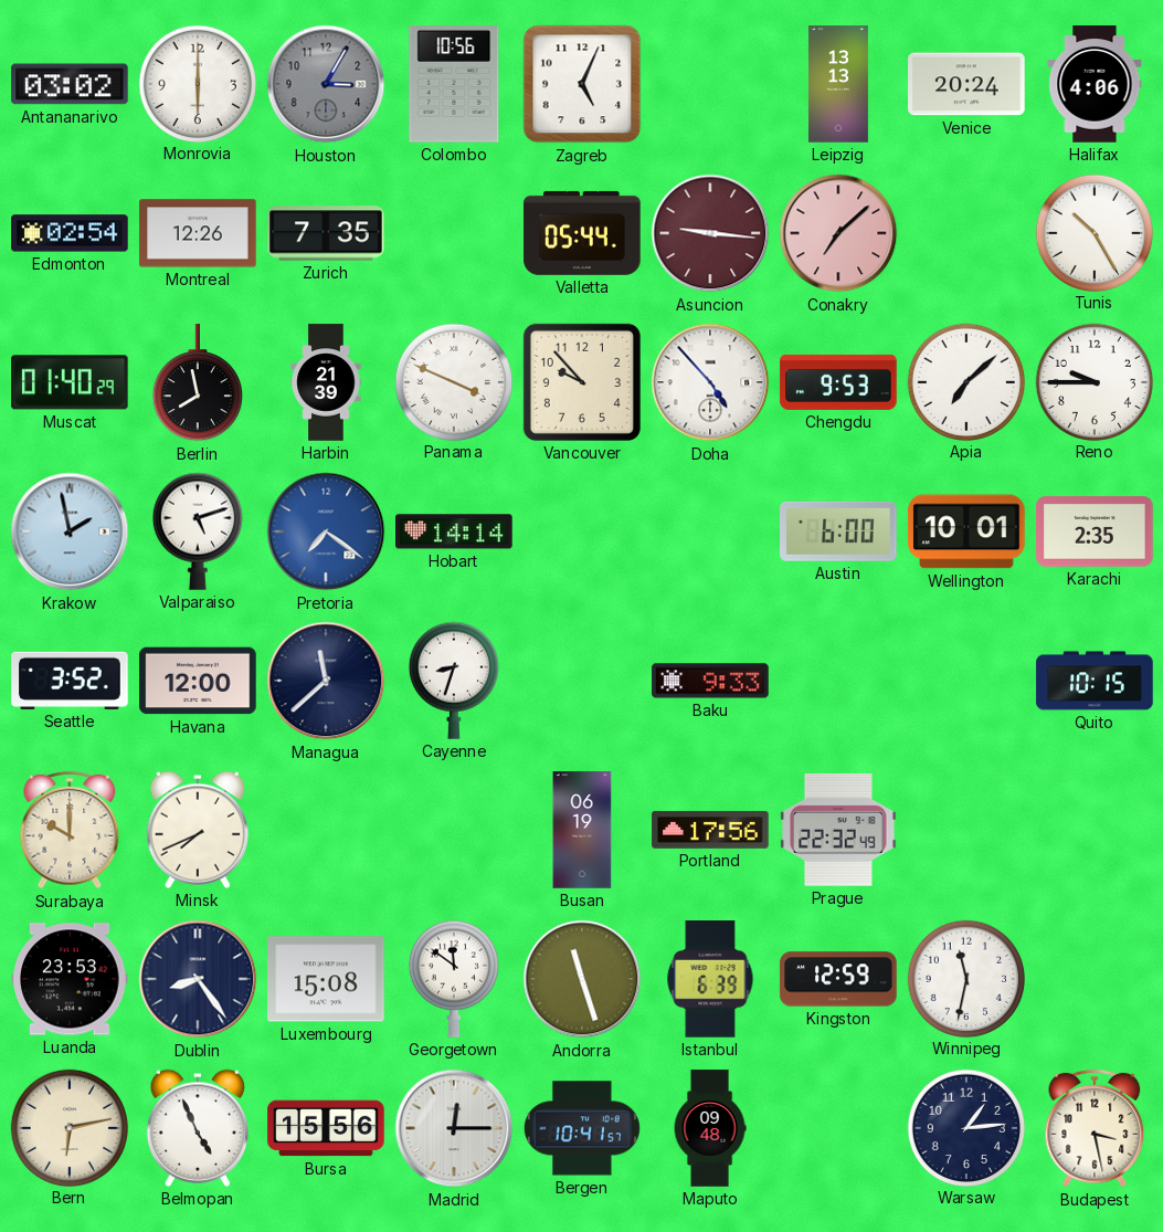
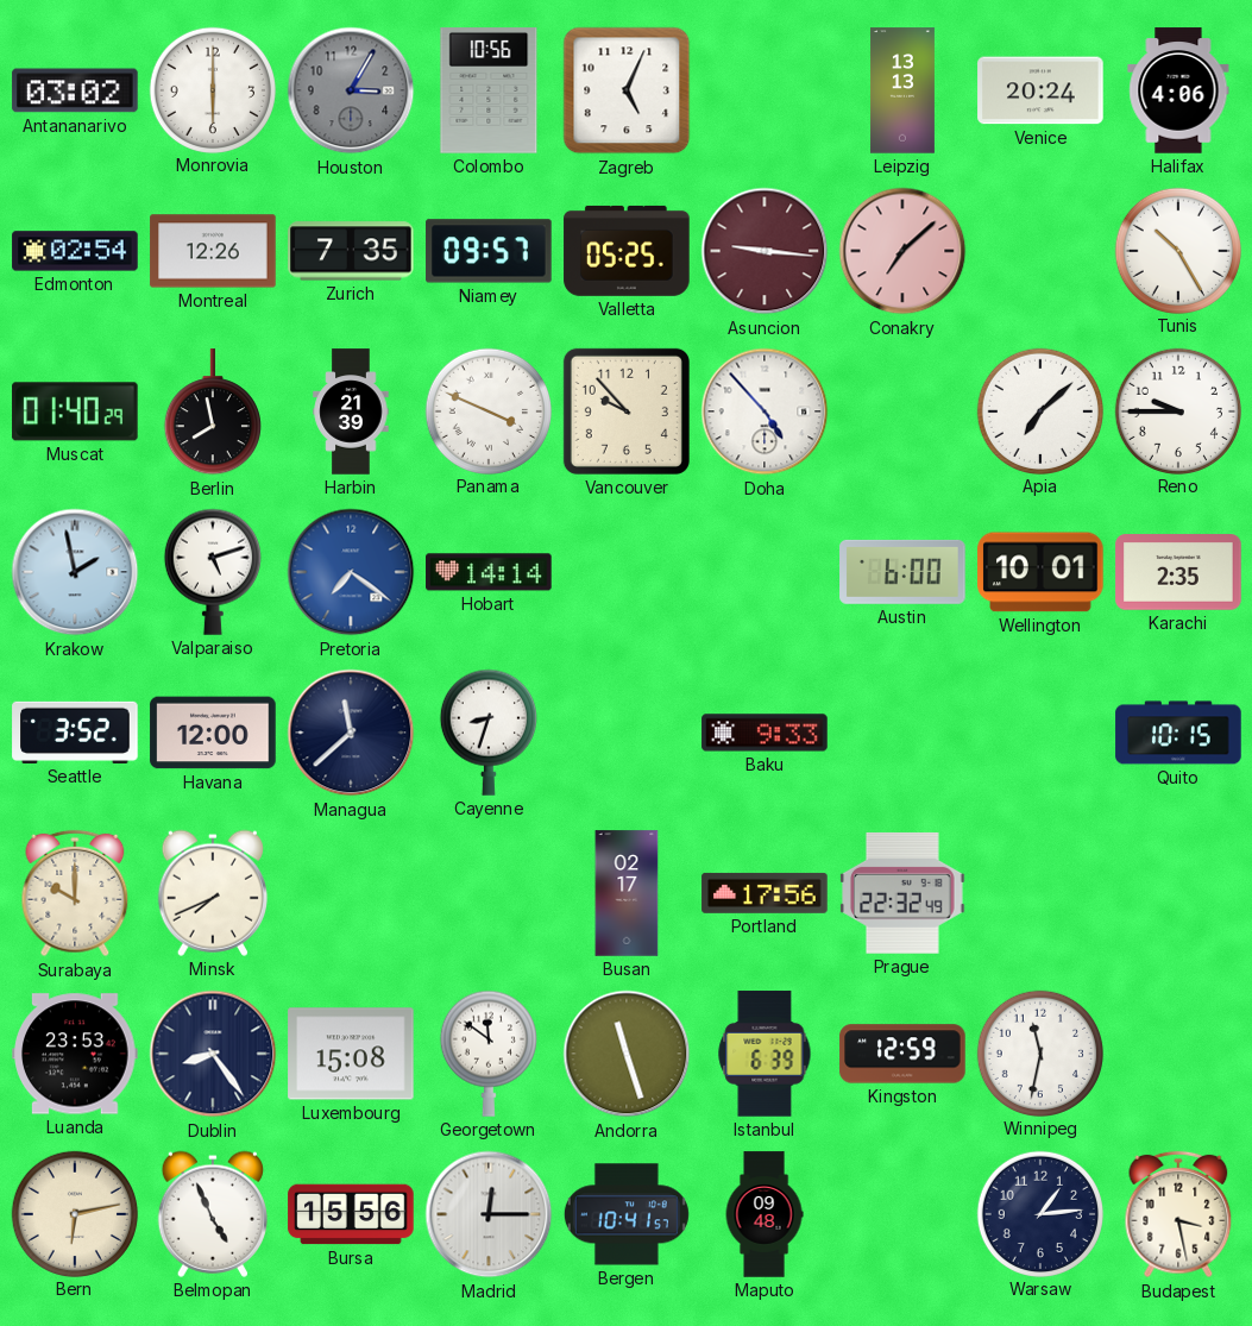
Niamey: none -> 09:57 (489, 251)
Valletta: 05:44 -> 05:25 (627, 251)
Chengdu: 9:53 -> none (838, 382)
Busan: 06:19 -> 02:17 (627, 893)
